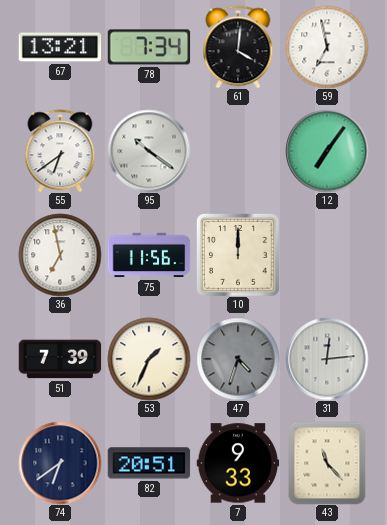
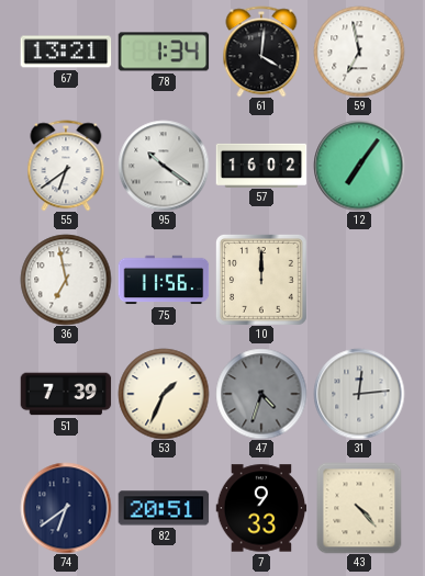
78: 7:34 -> 1:34 (164, 52)
57: none -> 16:02 (261, 165)
43: 11:23 -> 4:23 (359, 508)
